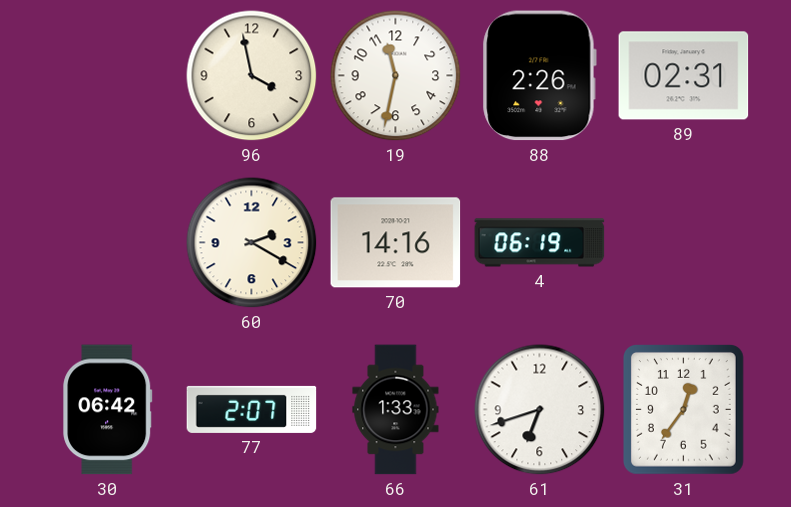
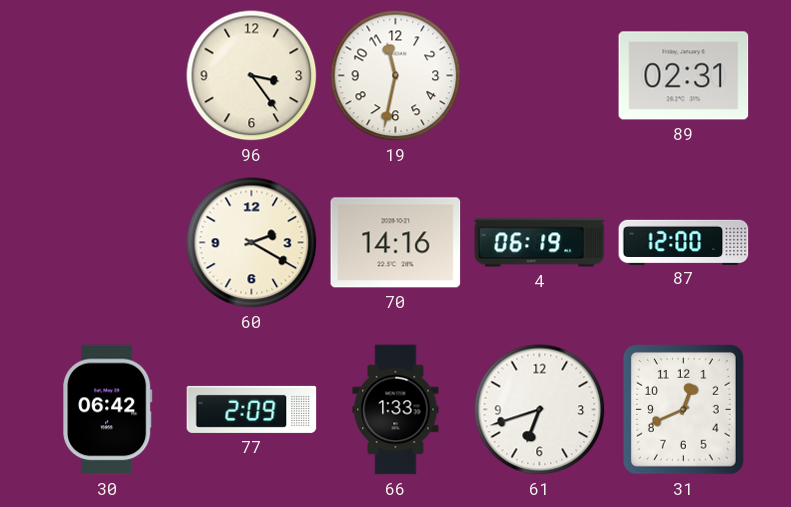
96: 3:58 -> 3:24 (252, 76)
88: 2:26 -> none (539, 76)
87: none -> 12:00 (684, 242)
77: 2:07 -> 2:09 (252, 409)
31: 12:36 -> 12:41 (683, 410)
